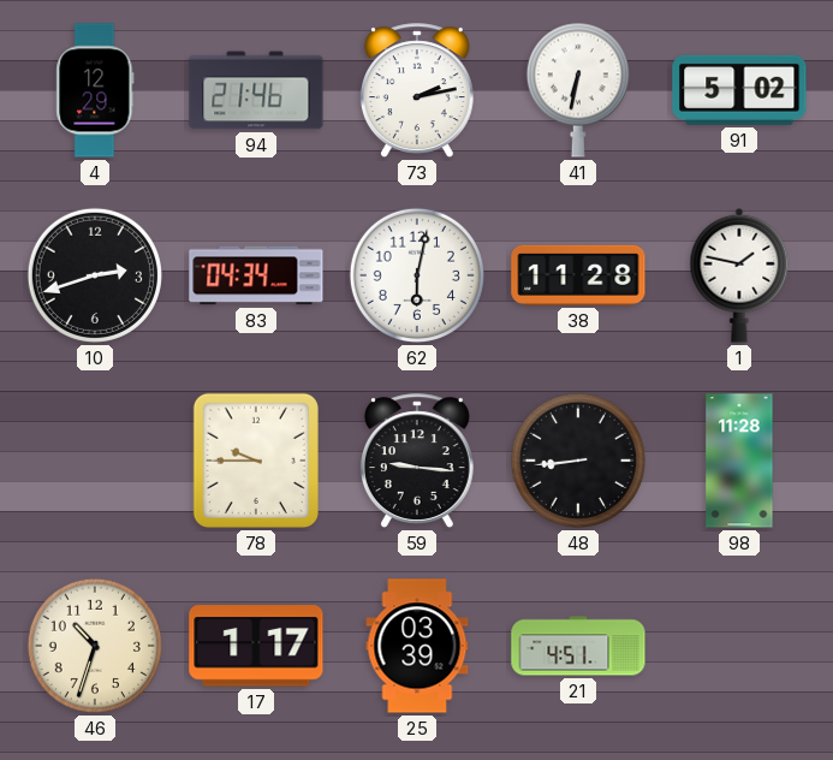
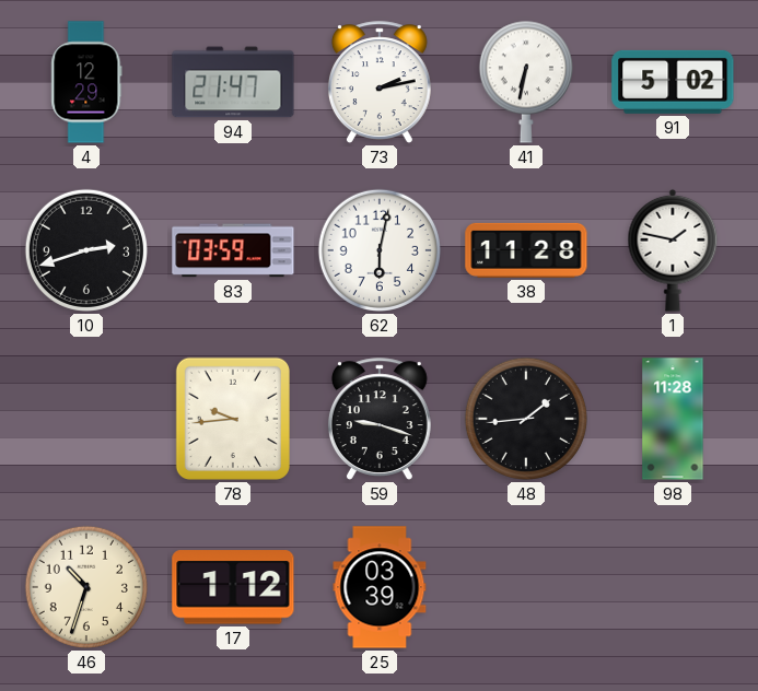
94: 21:46 -> 21:47 (233, 82)
83: 04:34 -> 03:59 (233, 250)
78: 9:45 -> 9:44 (233, 419)
59: 9:16 -> 9:18 (380, 419)
48: 8:44 -> 1:44 (526, 419)
17: 1:17 -> 1:12 (233, 587)
21: 4:51 -> none (578, 646)
